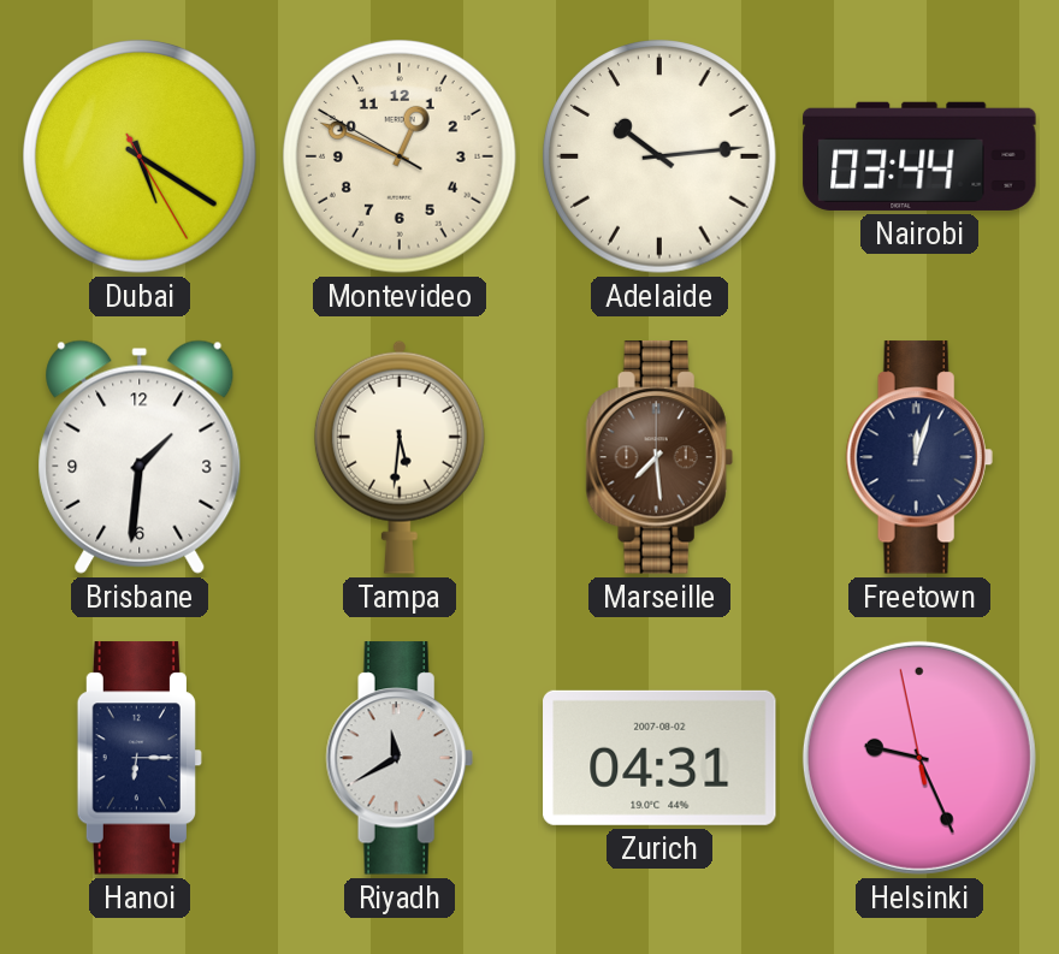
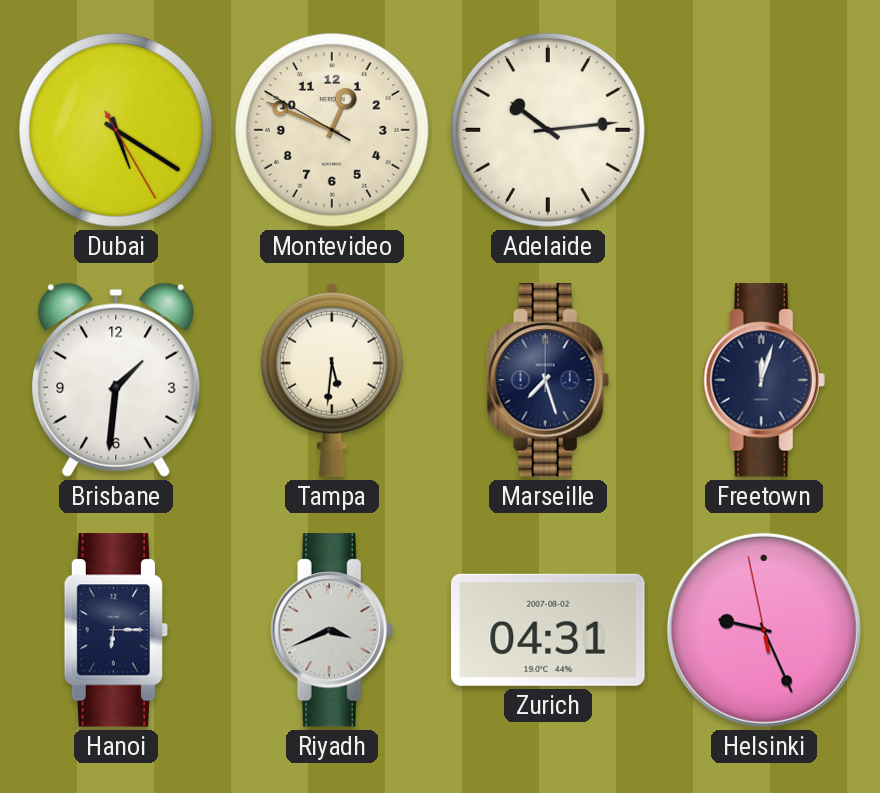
Nairobi: 03:44 -> none (919, 156)
Marseille: 7:29 -> 7:27 (548, 380)
Marseille dial: brown -> navy (548, 380)
Riyadh: 11:40 -> 3:41 (332, 630)
